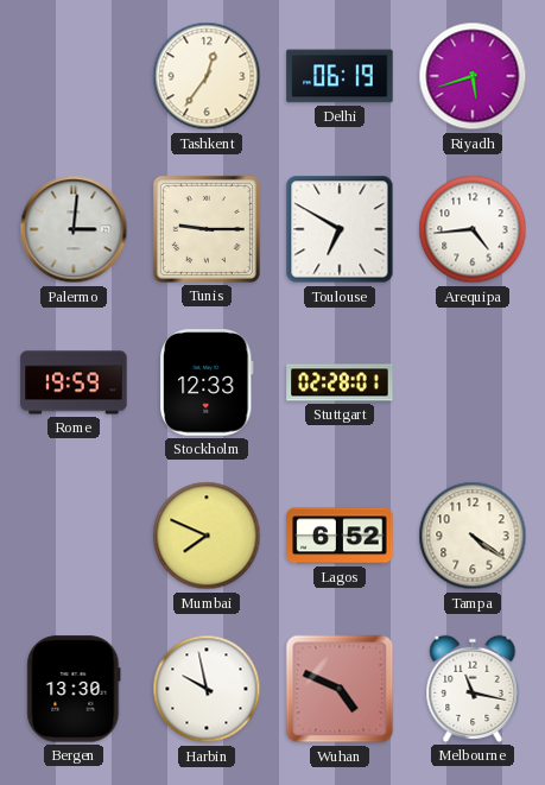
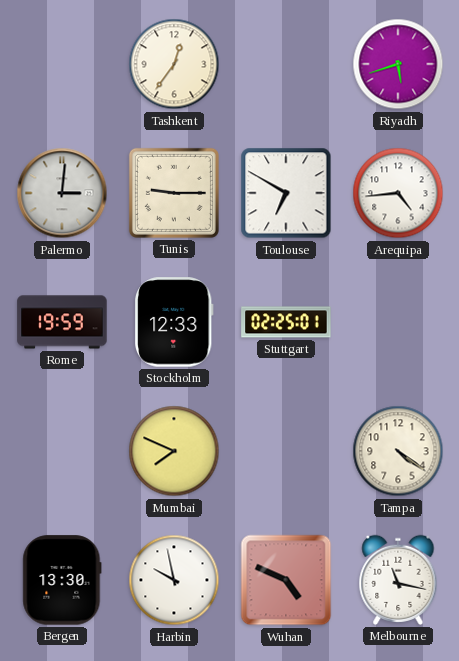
Delhi: 06:19 -> none (340, 76)
Stuttgart: 02:28 -> 02:25 (286, 322)
Lagos: 6:52 -> none (340, 536)
